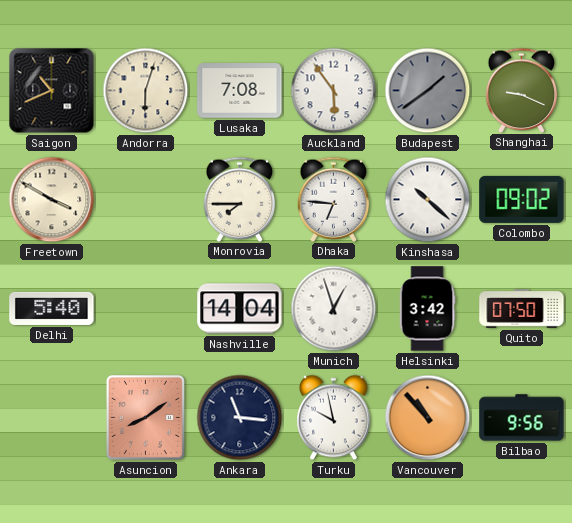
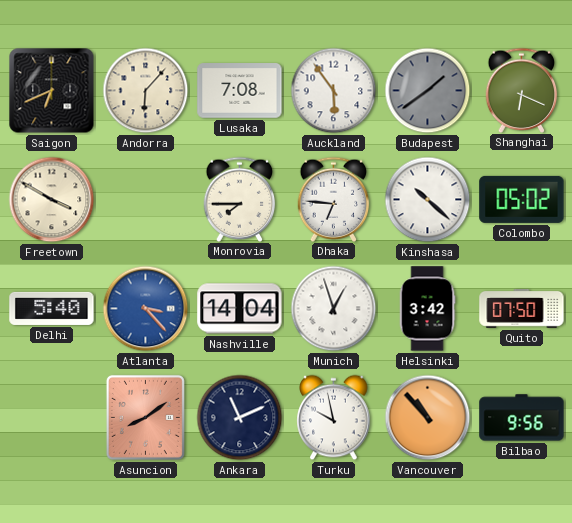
Saigon: 10:41 -> 6:41 (52, 91)
Andorra: 6:03 -> 6:07 (146, 91)
Shanghai: 9:19 -> 6:19 (522, 90)
Colombo: 09:02 -> 05:02 (522, 199)
Atlanta: none -> 3:23 (146, 309)
Ankara: 11:16 -> 11:11 (240, 418)
